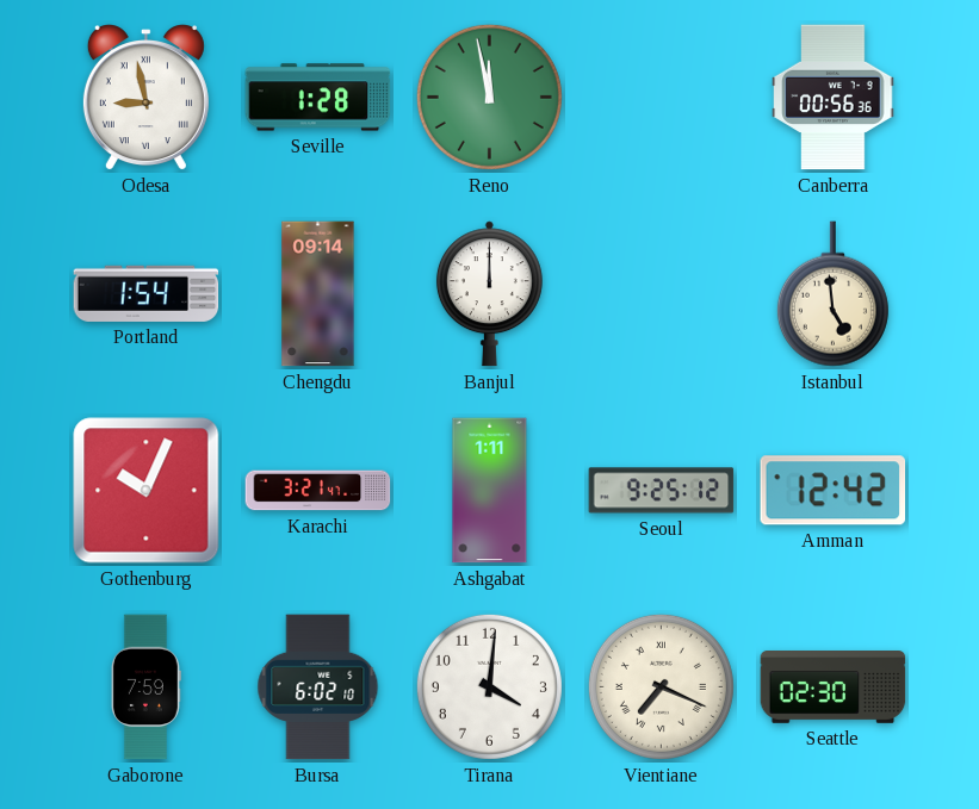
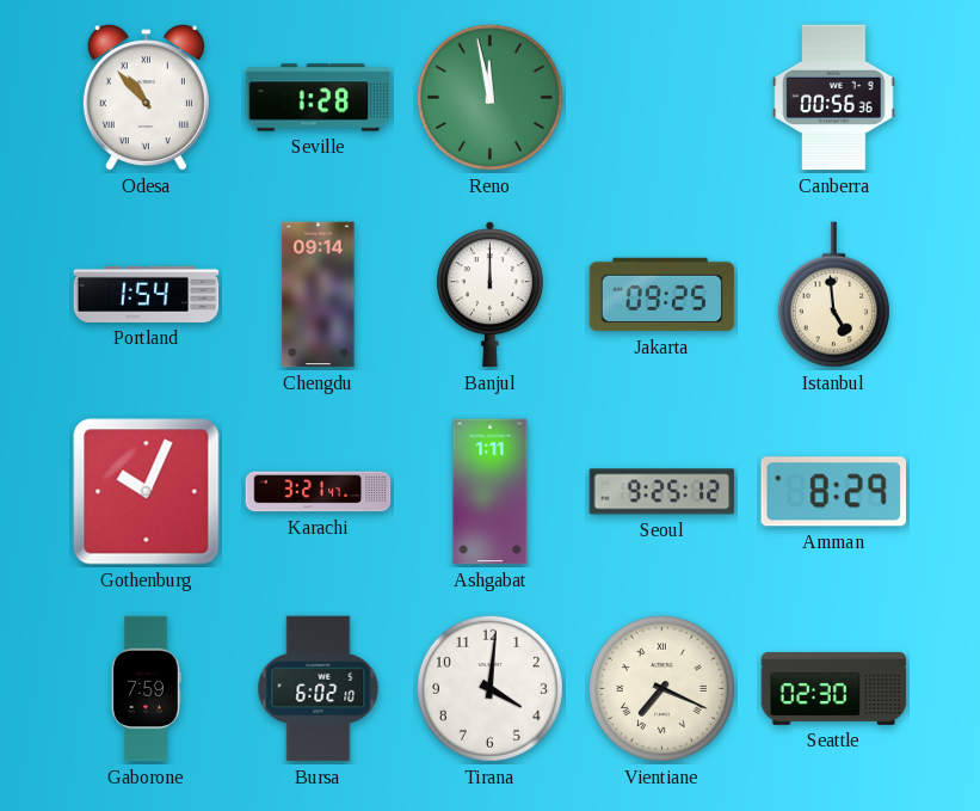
Odesa: 8:58 -> 10:53 (146, 98)
Jakarta: none -> 09:25 (662, 295)
Amman: 12:42 -> 8:29 (834, 492)
